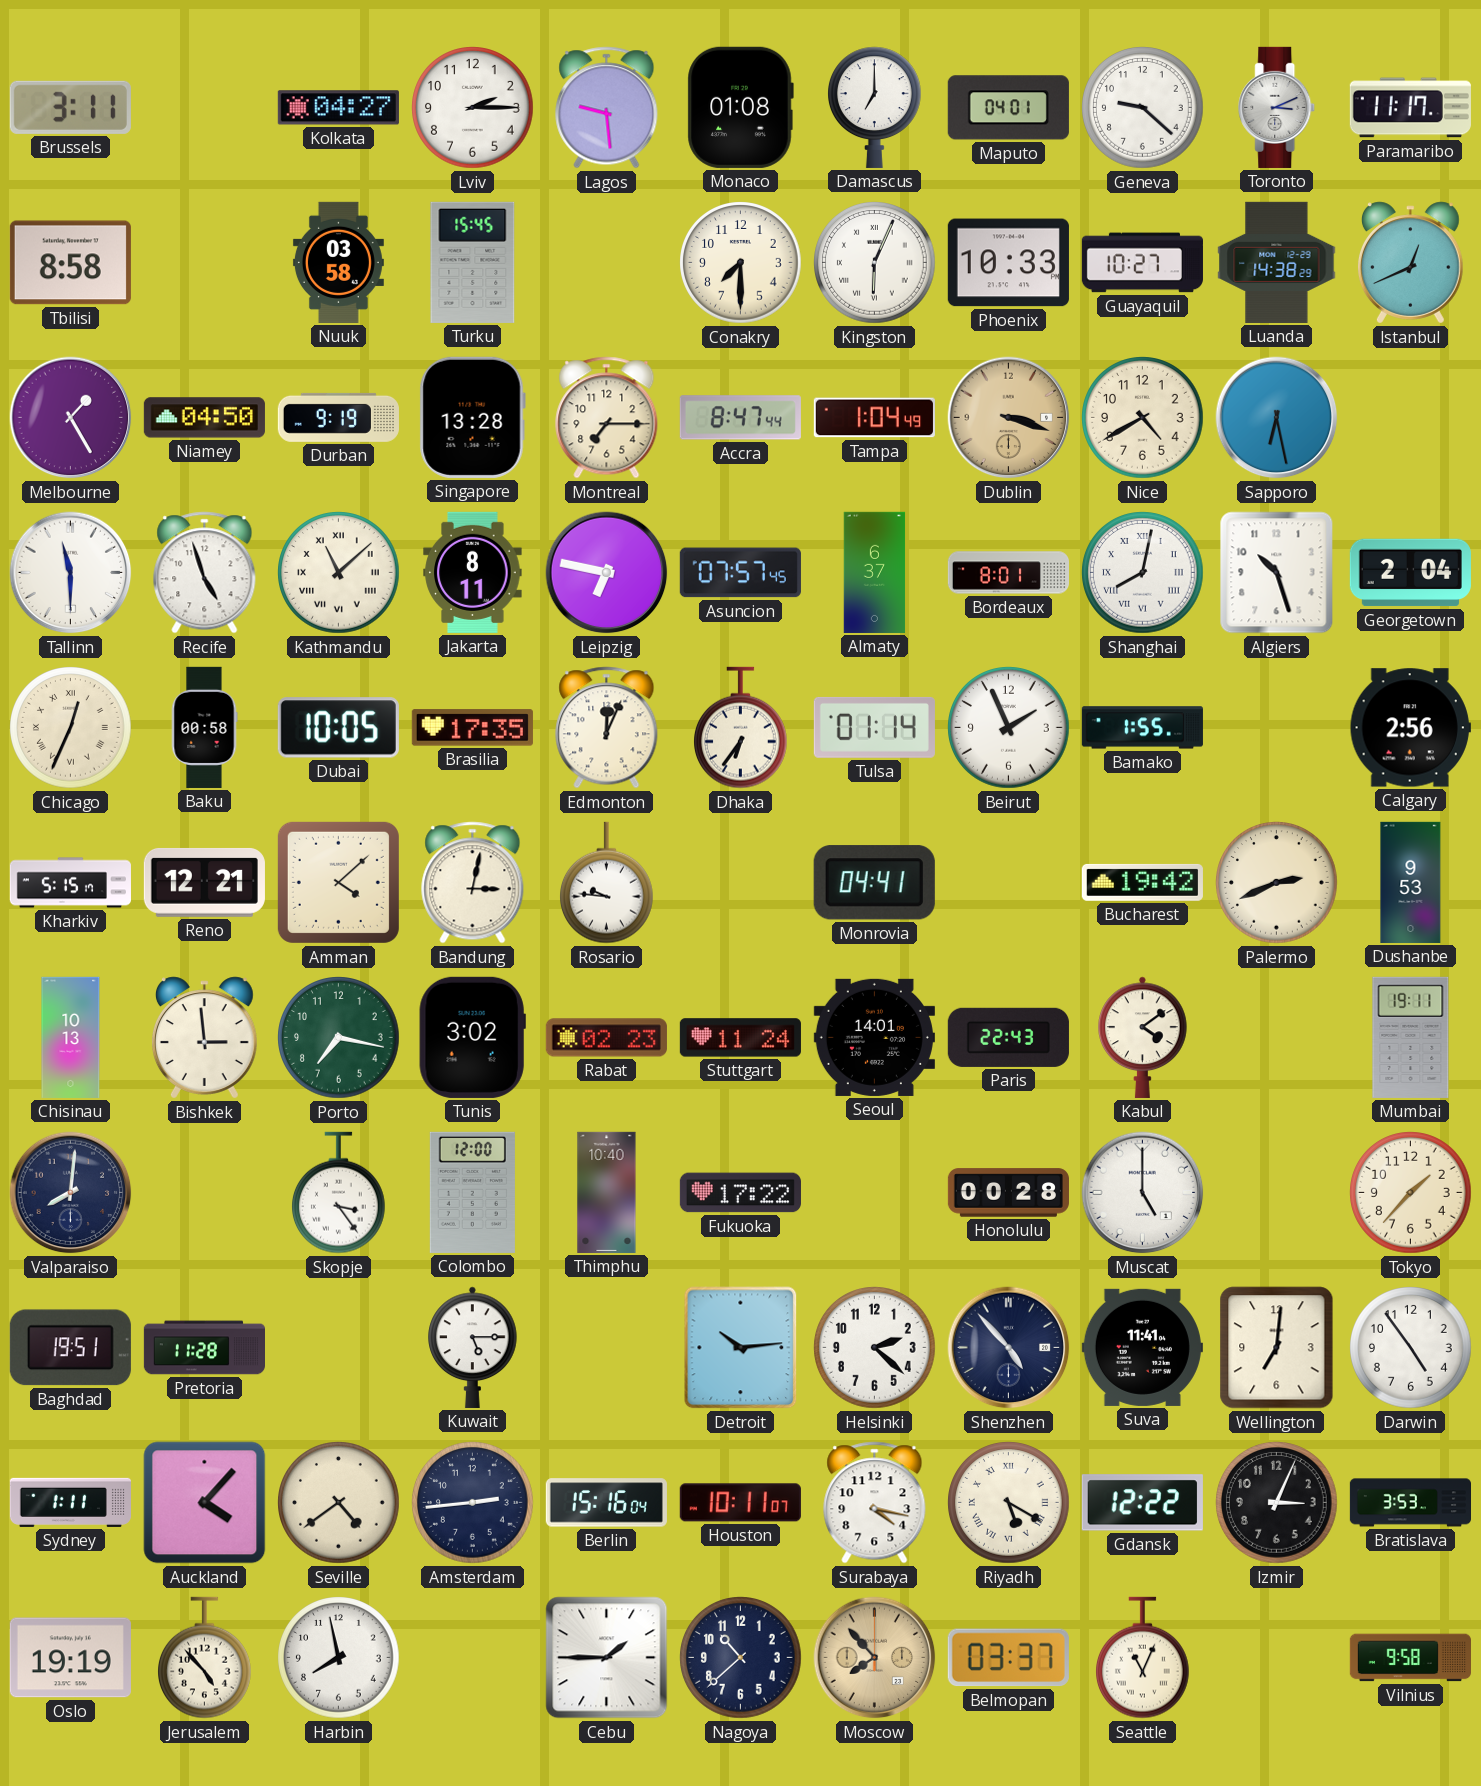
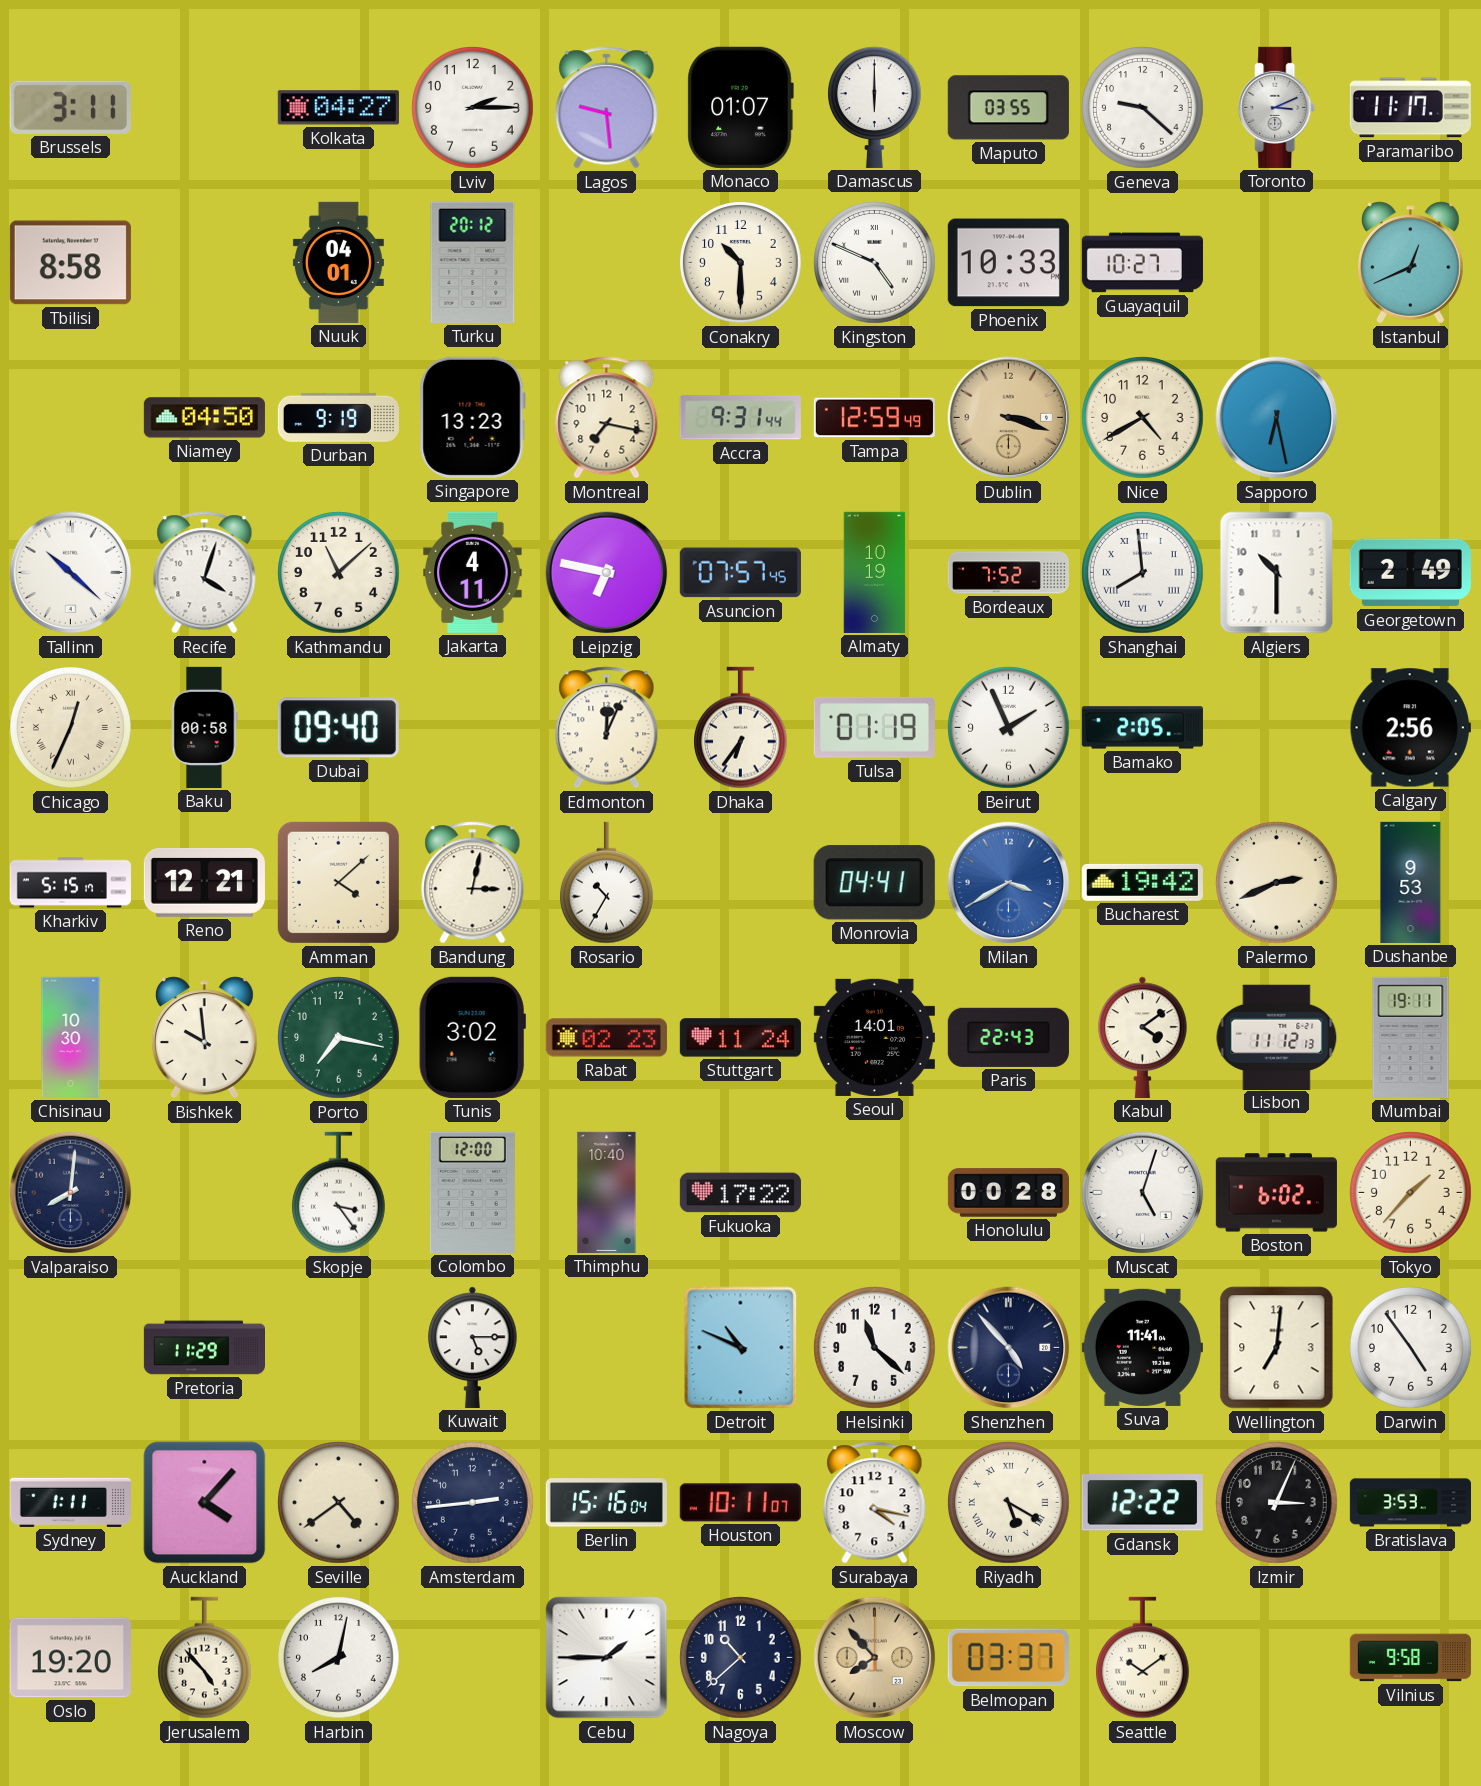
Monaco: 01:08 -> 01:07 (740, 107)
Damascus: 7:00 -> 6:00 (875, 107)
Maputo: 04:01 -> 03:55 (1008, 108)
Nuuk: 03:58 -> 04:01 (338, 262)
Turku: 15:45 -> 20:12 (473, 262)
Conakry: 7:30 -> 10:30 (741, 263)
Kingston: 6:04 -> 4:49 (875, 263)
Luanda: 14:38 -> none (1277, 262)
Melbourne: 1:25 -> none (71, 418)
Singapore: 13:28 -> 13:23 (472, 417)
Montreal: 7:15 -> 7:17 (607, 418)
Accra: 8:47 -> 9:31 (740, 418)
Tampa: 1:04 -> 12:59 (874, 418)
Tallinn: 11:30 -> 10:22 (71, 573)
Recife: 4:57 -> 4:03 (205, 573)
Kathmandu numerals: Roman -> Arabic (339, 573)
Jakarta: 8:11 -> 4:11 (473, 572)
Almaty: 6:37 -> 10:19 (875, 572)
Bordeaux: 8:01 -> 7:52 (1008, 573)
Shanghai: 8:02 -> 7:59 (1143, 573)
Algiers: 10:27 -> 10:30 (1277, 573)
Georgetown: 2:04 -> 2:49 (1410, 573)
Dubai: 10:05 -> 09:40 (338, 728)
Brasilia: 17:35 -> none (472, 728)
Tulsa: 01:14 -> 01:19 (874, 727)
Bamako: 1:55 -> 2:05 (1142, 728)
Rosario: 9:46 -> 10:35 (607, 883)
Milan: none -> 3:40 (1009, 883)
Chisinau: 10:13 -> 10:30 (71, 1037)
Bishkek: 2:59 -> 9:59 (204, 1038)
Lisbon: none -> 11:12 (1277, 1037)
Muscat: 5:00 -> 5:03 (1143, 1193)
Boston: none -> 6:02 (1276, 1193)
Baghdad: 19:51 -> none (70, 1348)
Pretoria: 11:28 -> 11:29 (204, 1348)
Detroit: 10:14 -> 10:49 (741, 1348)
Helsinki: 2:22 -> 11:22 (875, 1348)
Oslo: 19:19 -> 19:20 (70, 1658)
Harbin: 7:58 -> 8:02 (339, 1658)
Seattle: 11:04 -> 10:09 (1143, 1658)
